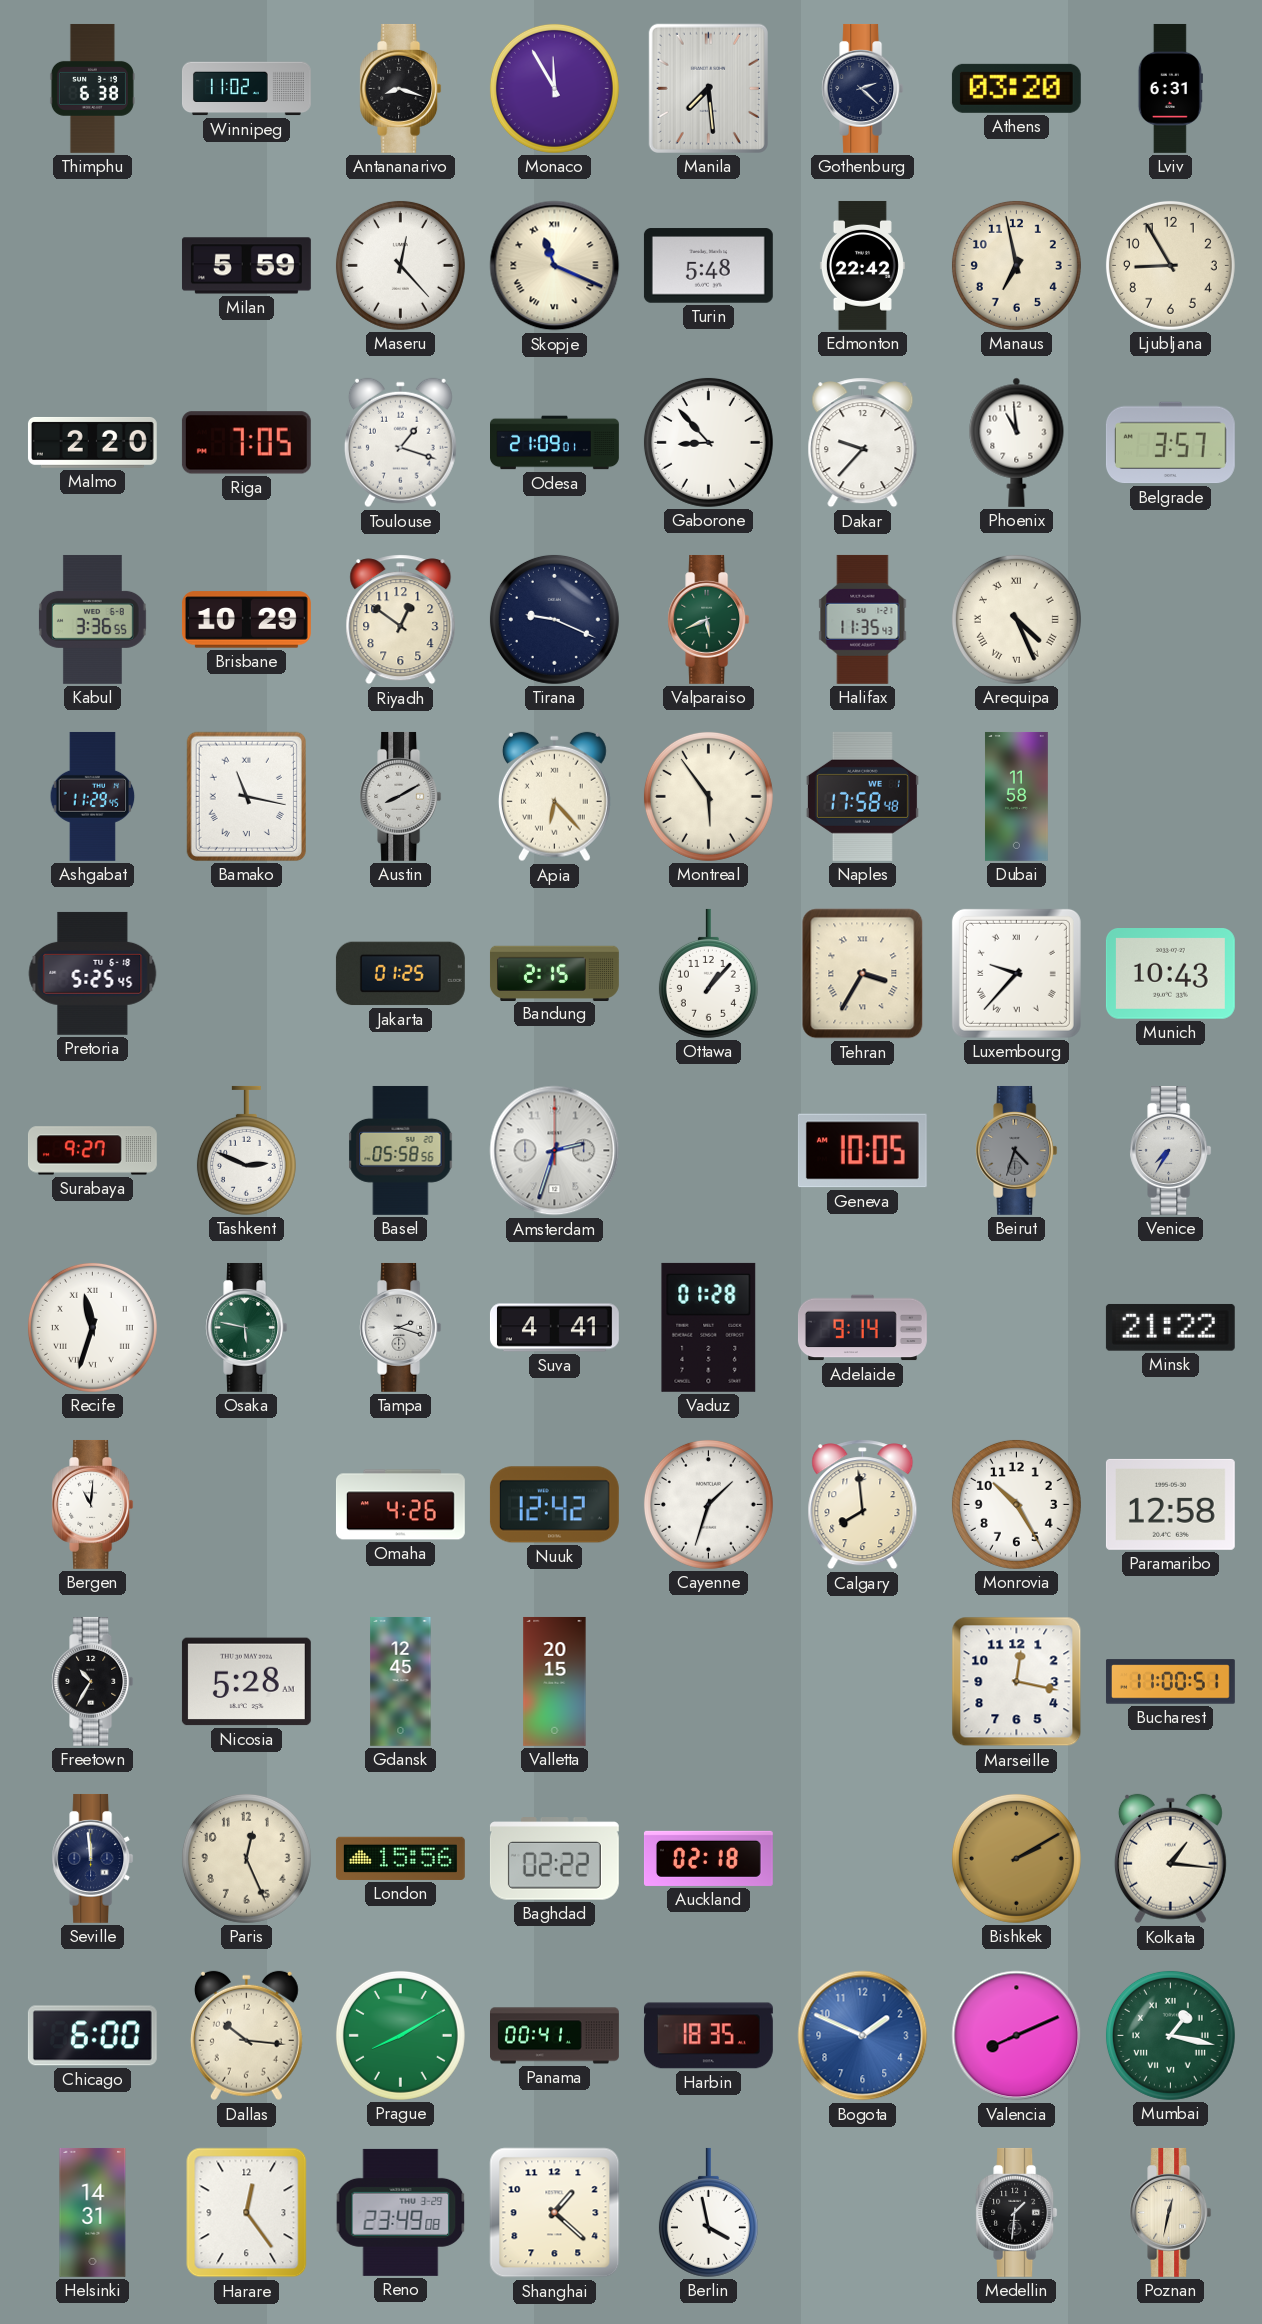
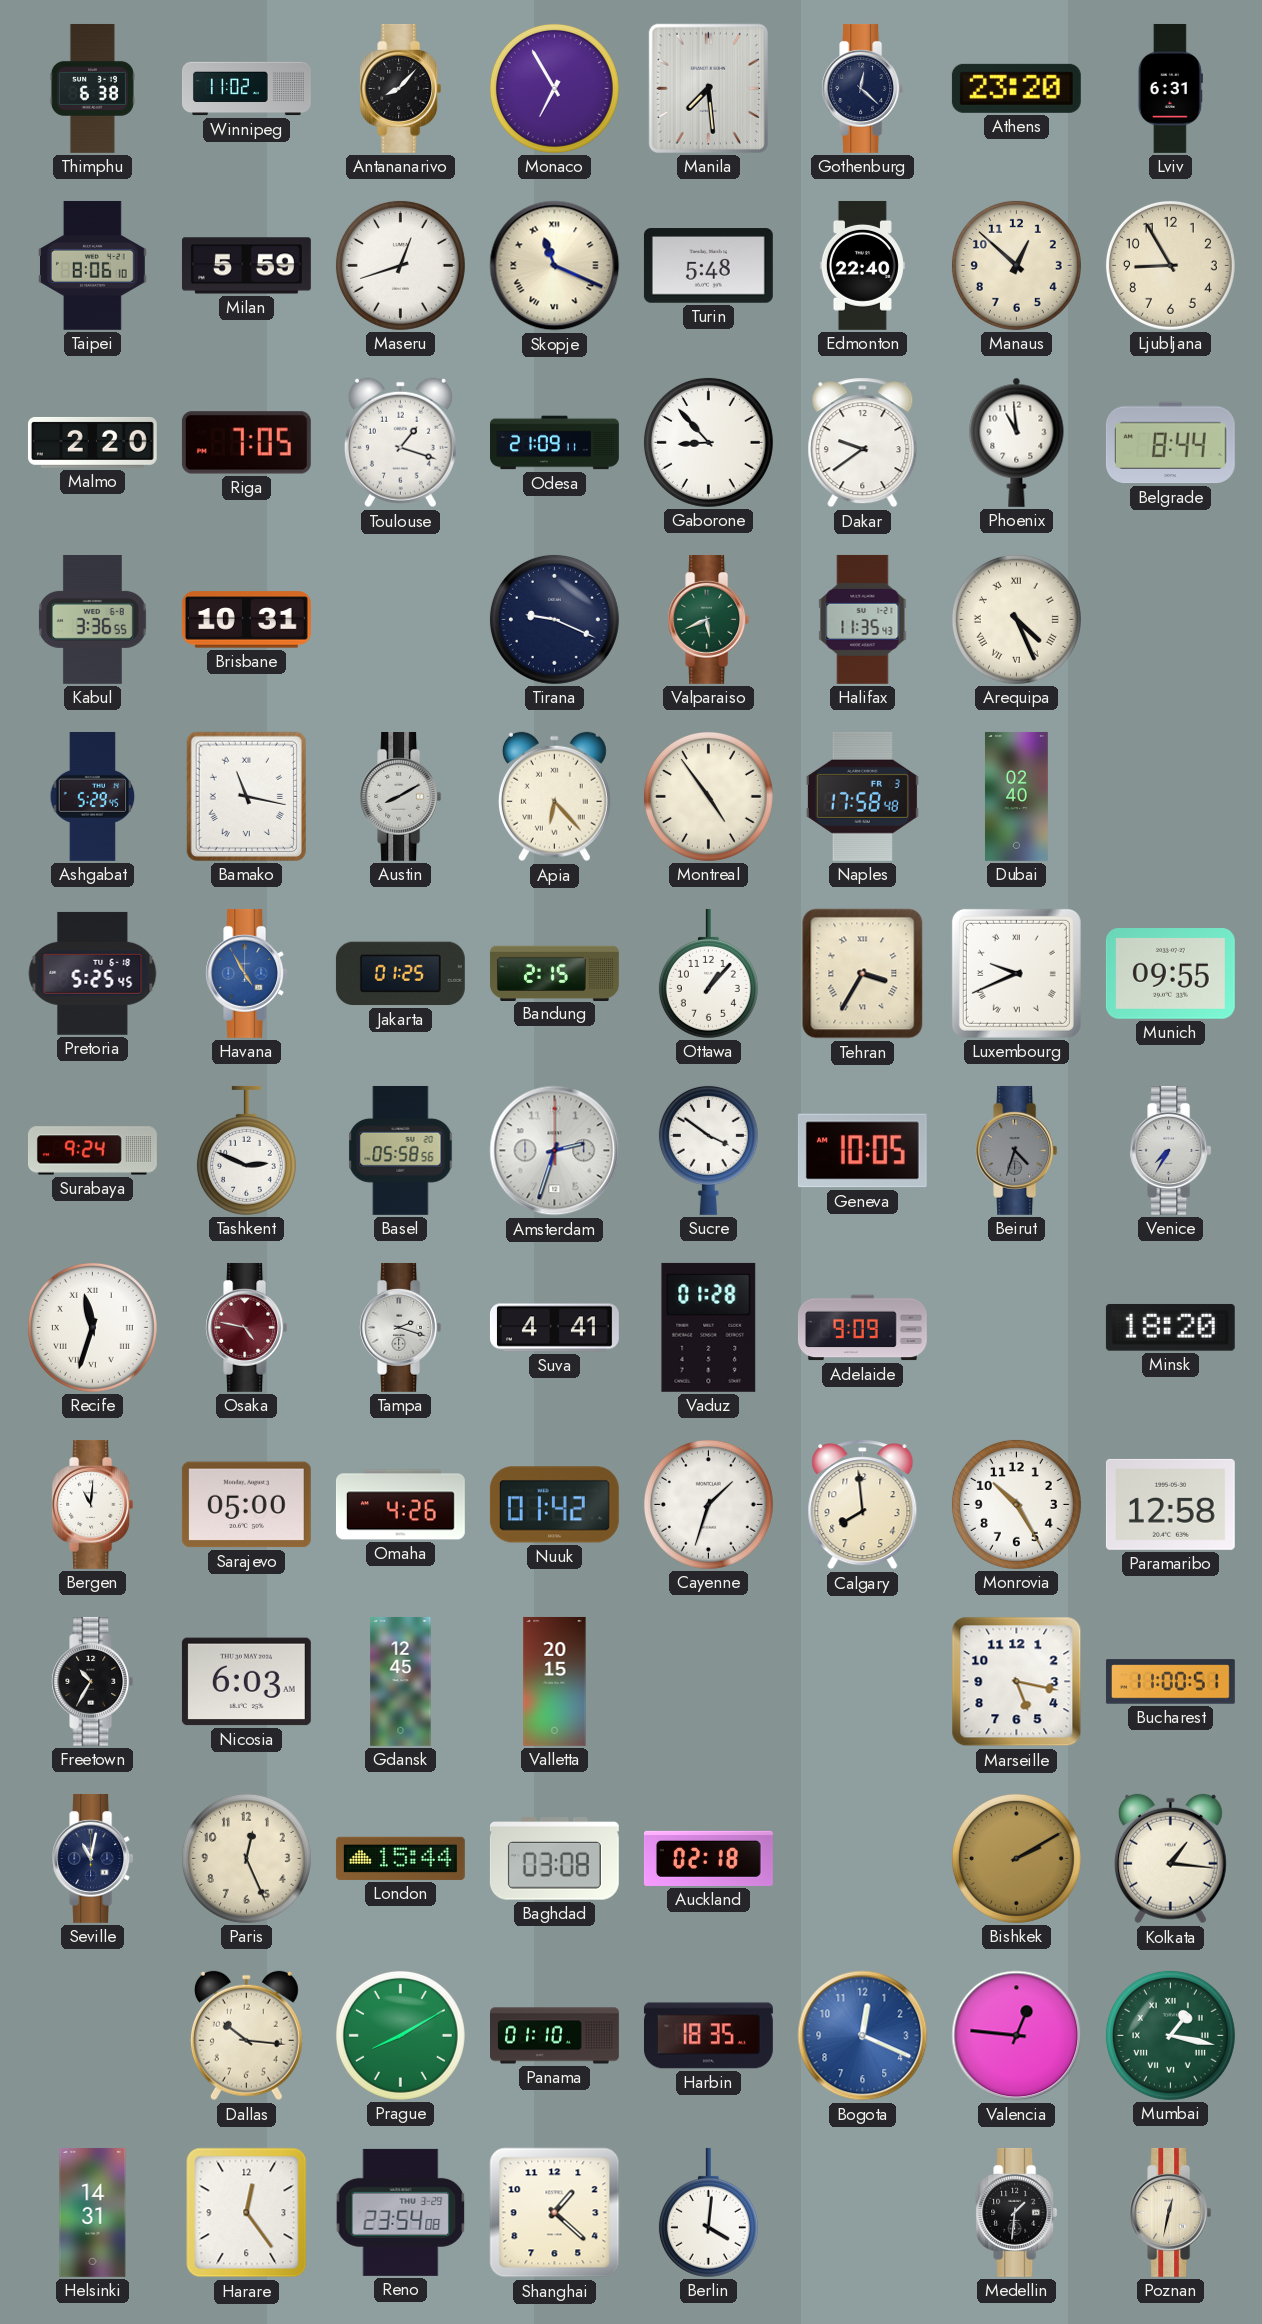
Antananarivo: 8:18 -> 8:07 (401, 88)
Monaco: 11:55 -> 6:55 (554, 88)
Gothenburg: 2:22 -> 12:22 (863, 88)
Athens: 03:20 -> 23:20 (1016, 88)
Taipei: none -> 8:06 (93, 265)
Maseru: 12:23 -> 12:42 (400, 265)
Edmonton: 22:42 -> 22:40 (862, 265)
Manaus: 6:58 -> 12:52 (1016, 265)
Odesa: 21:09:01 -> 21:09:11 (555, 443)
Dakar: 9:37 -> 9:39 (863, 443)
Belgrade: 3:57 -> 8:44 (1170, 443)
Brisbane: 10:29 -> 10:31 (246, 620)
Riyadh: 12:51 -> none (401, 620)
Ashgabat: 11:29 -> 5:29 (93, 796)
Montreal: 5:54 -> 4:54 (708, 796)
Naples date: WE 1 -> FR 3 (862, 796)
Dubai: 11:58 -> 02:40 (1016, 796)
Havana: none -> 4:55 (247, 973)
Luxembourg: 9:37 -> 9:41 (1016, 973)
Munich: 10:43 -> 09:55 (1170, 974)
Surabaya: 9:27 -> 9:24 (92, 1151)
Sucre: none -> 3:51 (708, 1150)
Osaka: 5:47 -> 4:47 (247, 1327)
Osaka dial: green -> burgundy (247, 1327)
Adelaide: 9:14 -> 9:09 (862, 1328)
Minsk: 21:22 -> 18:20 (1170, 1327)
Sarajevo: none -> 05:00 (246, 1505)
Nuuk: 12:42 -> 01:42 (554, 1505)
Nicosia: 5:28 -> 6:03 (246, 1682)
Marseille: 12:17 -> 5:17 (1017, 1682)
Seville: 11:59 -> 11:02 (93, 1858)
London: 15:56 -> 15:44 (400, 1858)
Baghdad: 02:22 -> 03:08 (554, 1859)
Chicago: 6:00 -> none (92, 2036)
Panama: 00:41 -> 01:10 (555, 2036)
Bogota: 1:49 -> 12:19 (863, 2036)
Valencia: 8:11 -> 12:46 (1017, 2036)
Reno: 23:49 -> 23:54 (401, 2212)
Berlin: 3:58 -> 4:01 (708, 2212)
